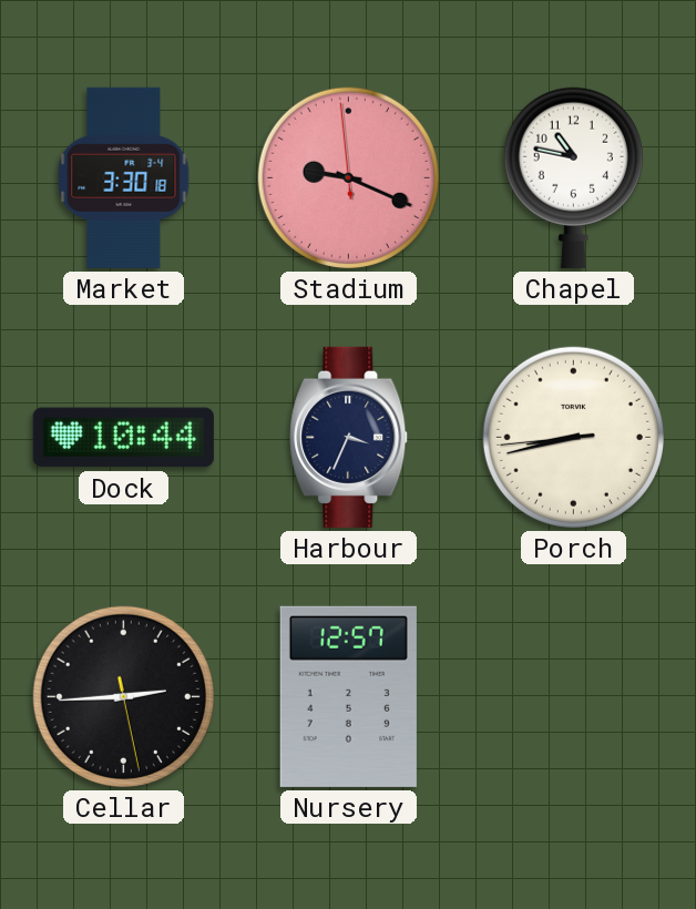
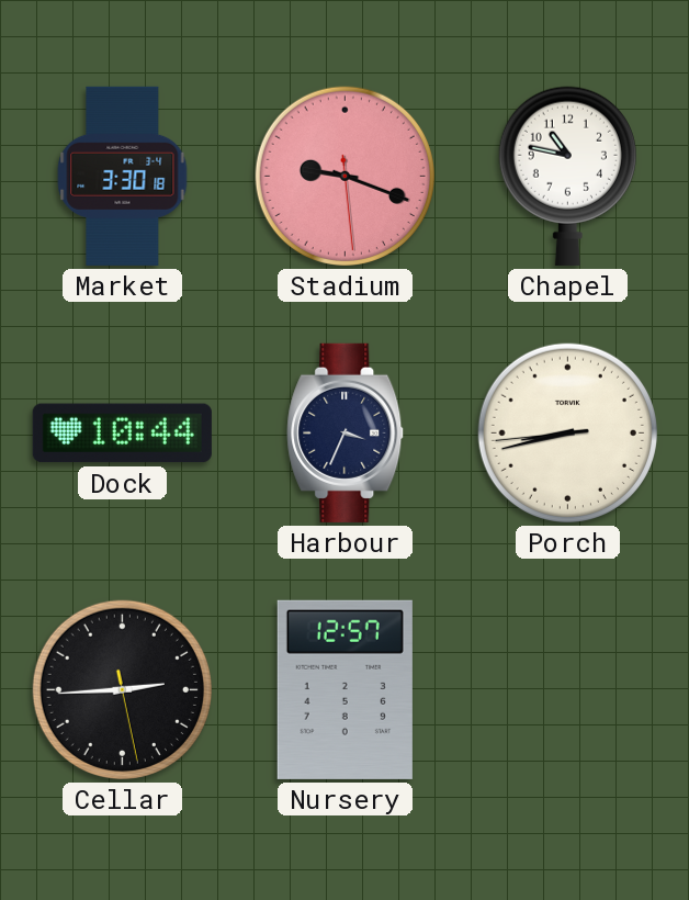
Stadium: 9:18:59 -> 9:18:29 (344, 176)
